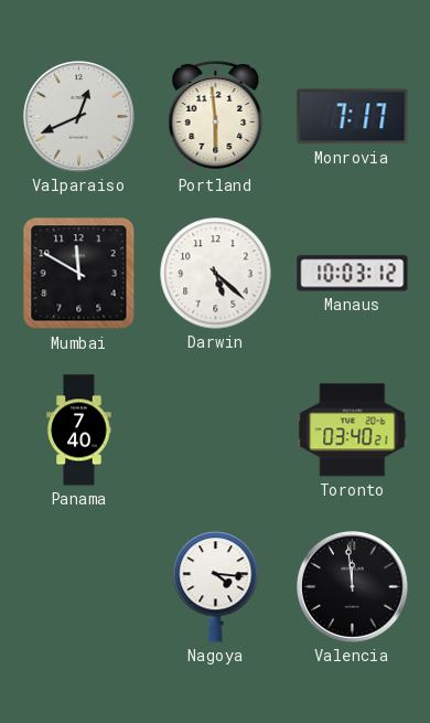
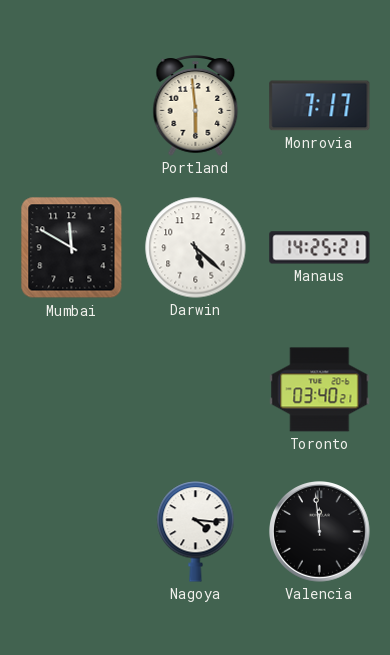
Valparaiso: 12:41 -> none (79, 117)
Manaus: 10:03 -> 14:25 (320, 248)
Panama: 7:40 -> none (79, 430)
